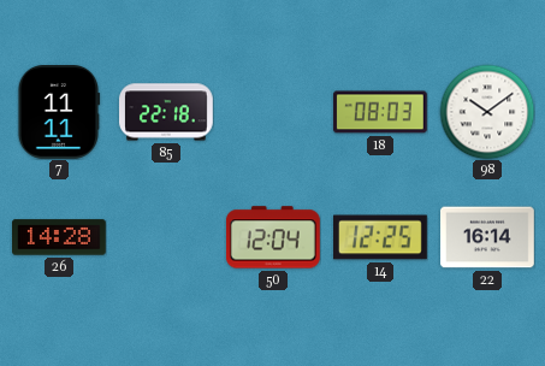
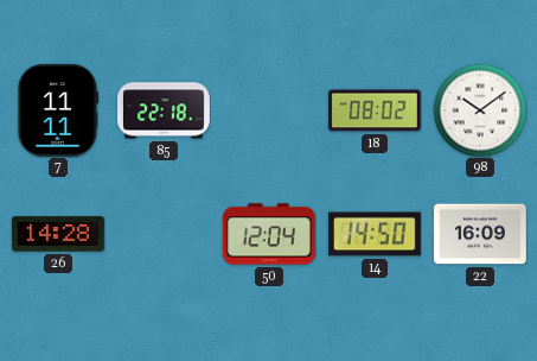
18: 08:03 -> 08:02 (375, 110)
14: 12:25 -> 14:50 (376, 234)
22: 16:14 -> 16:09 (481, 234)
